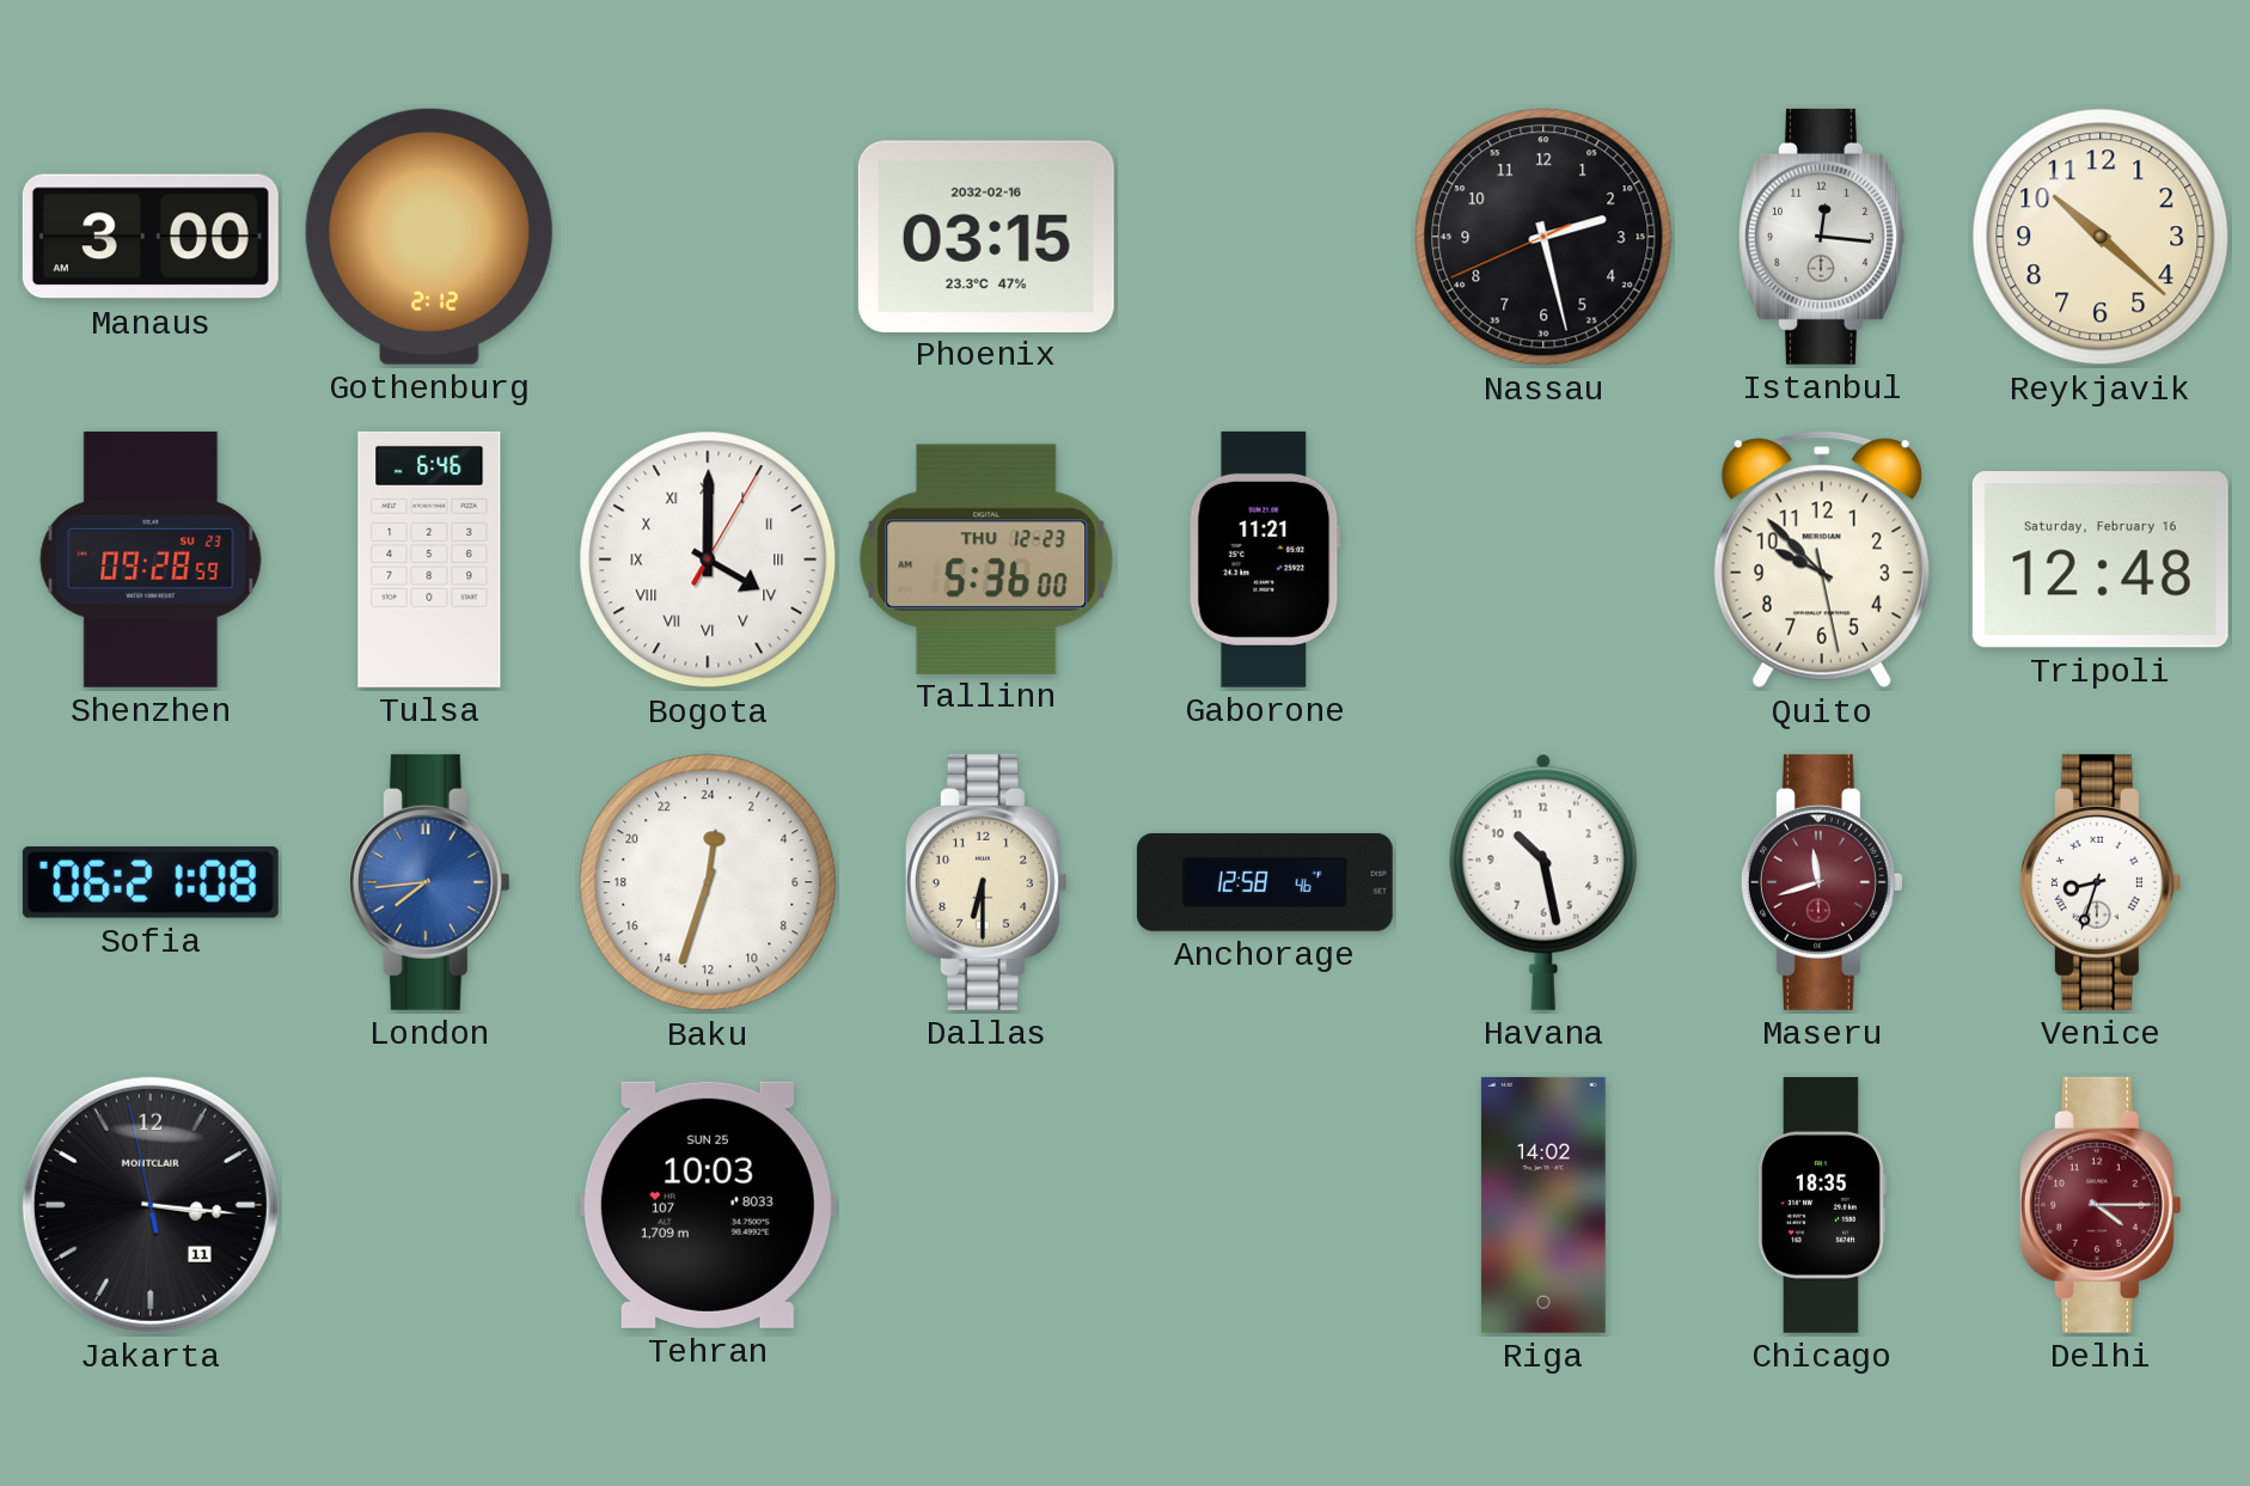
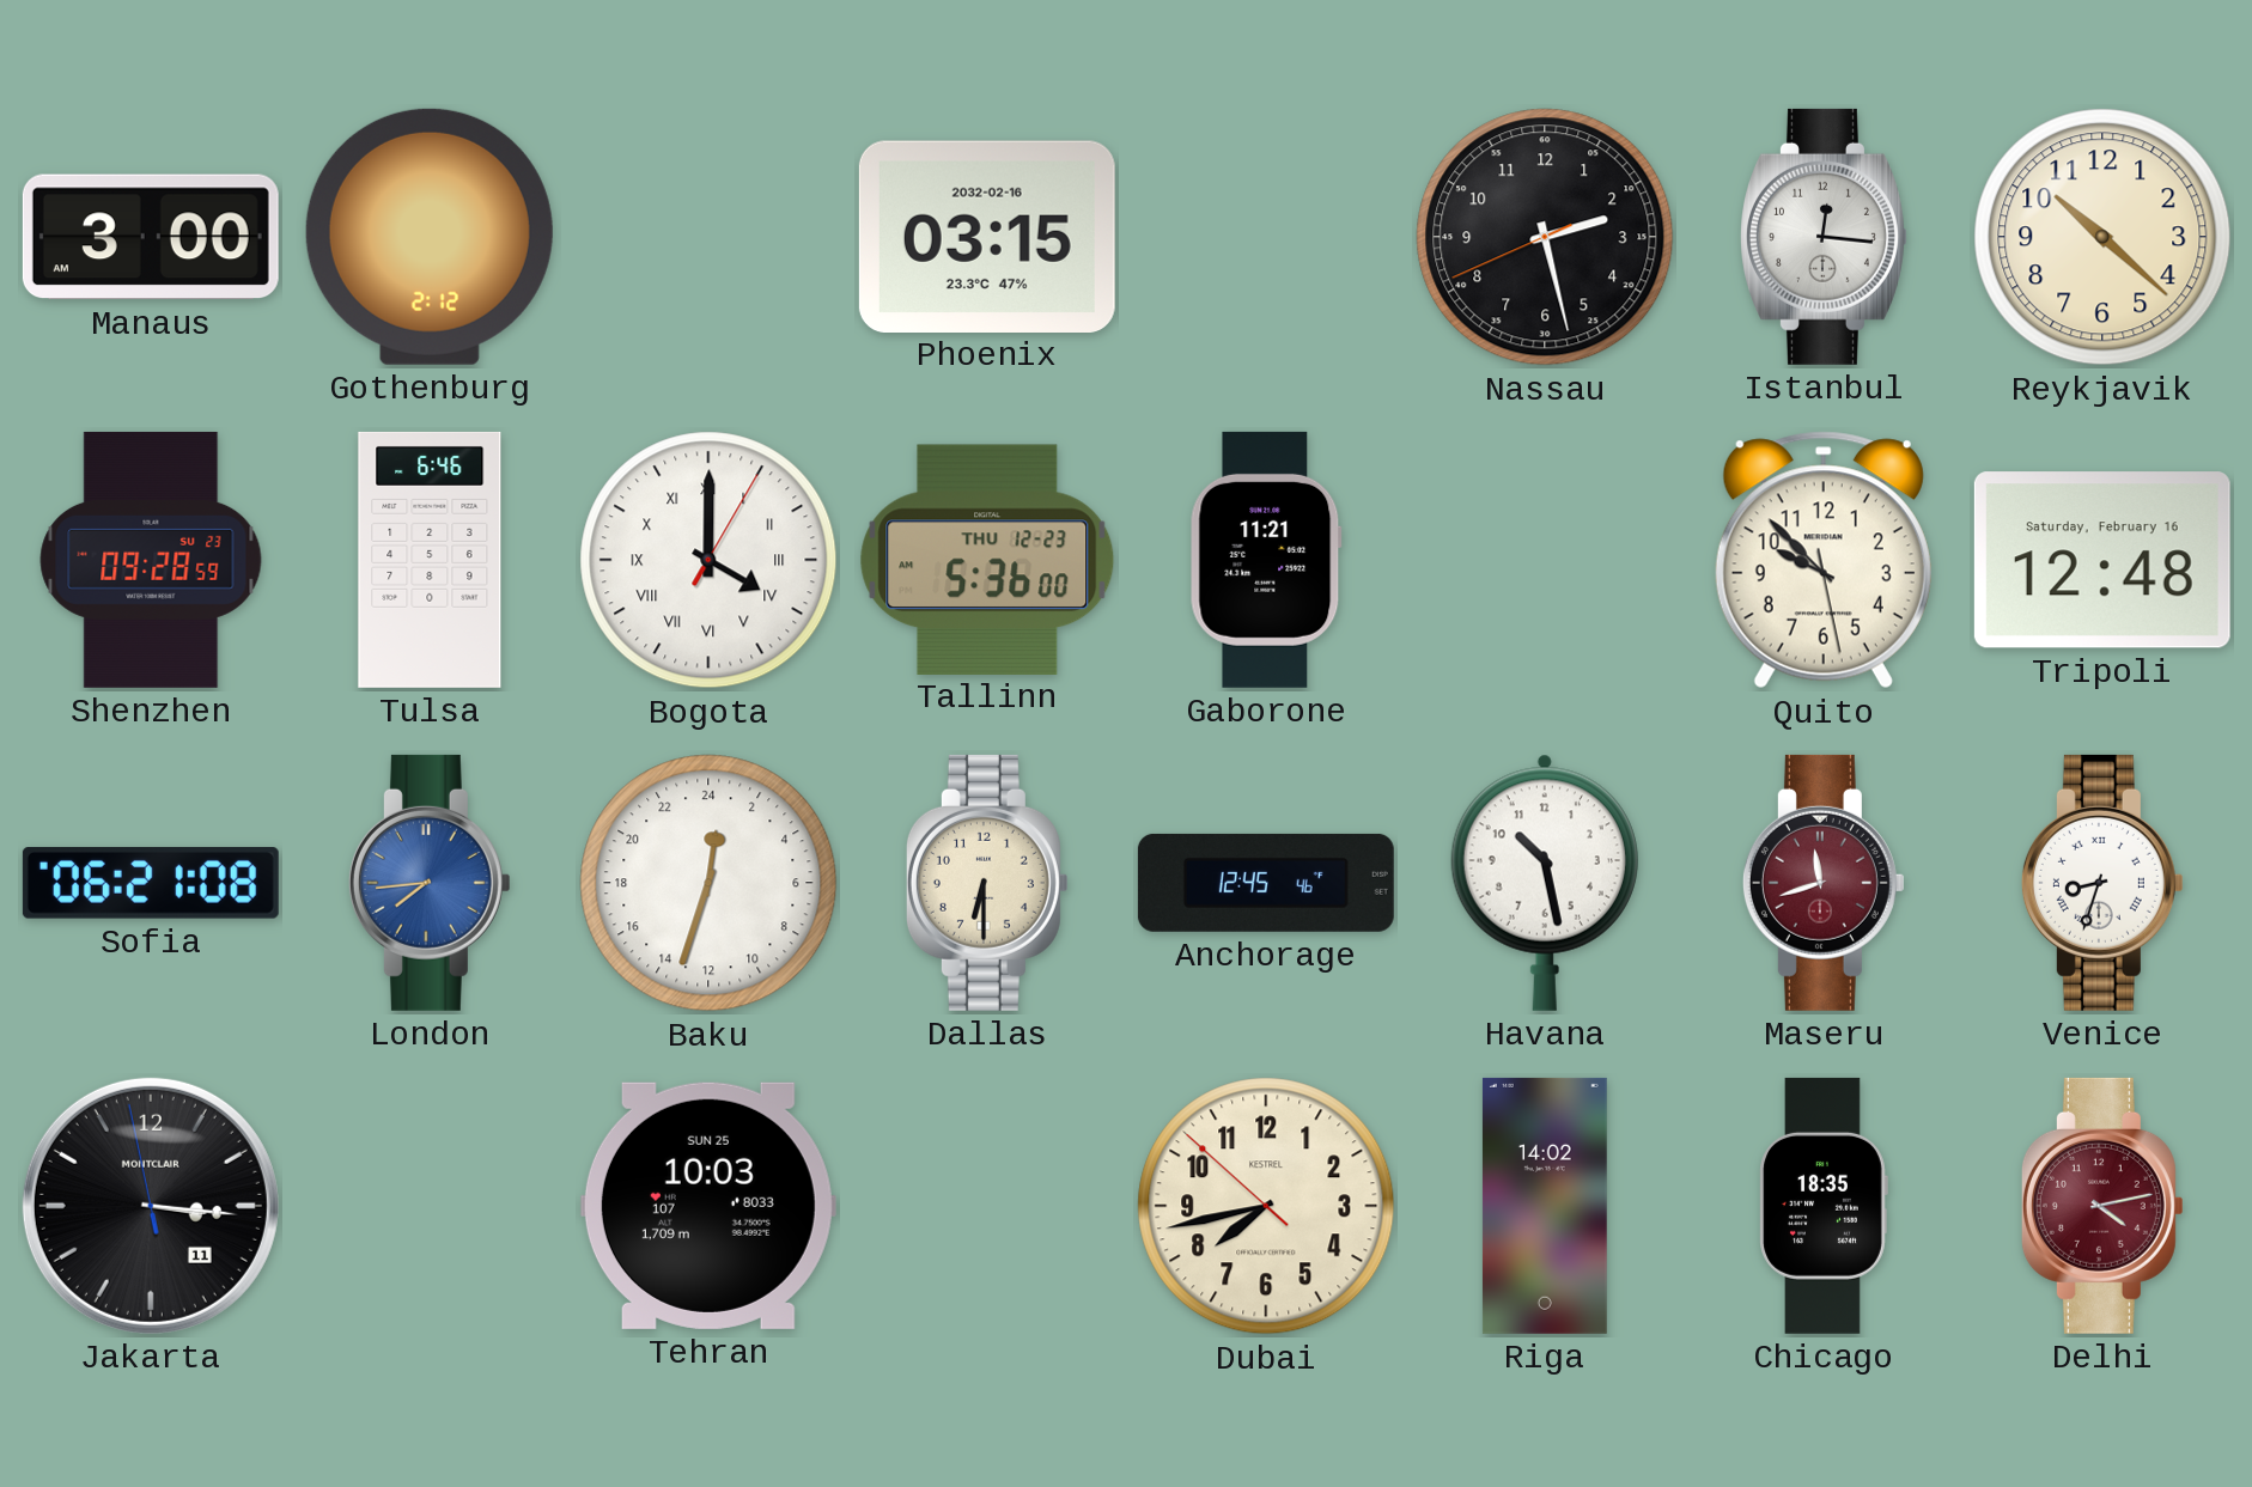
Anchorage: 12:58 -> 12:45 (1266, 883)
Dubai: none -> 7:42 (1266, 1206)
Delhi: 4:15 -> 4:13 (2102, 1206)
